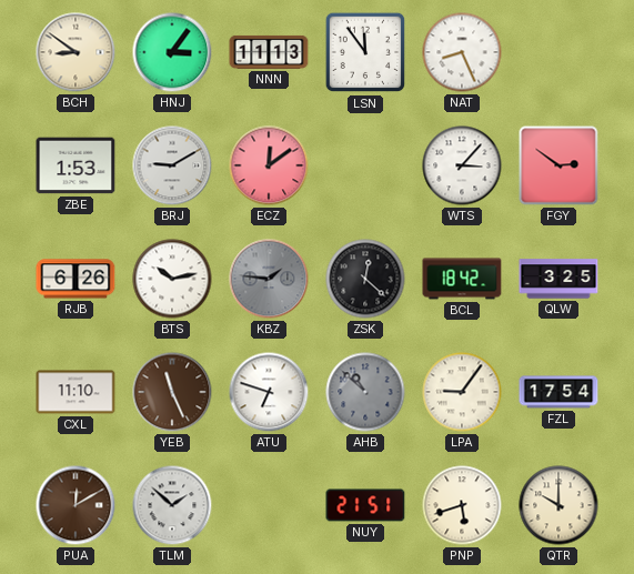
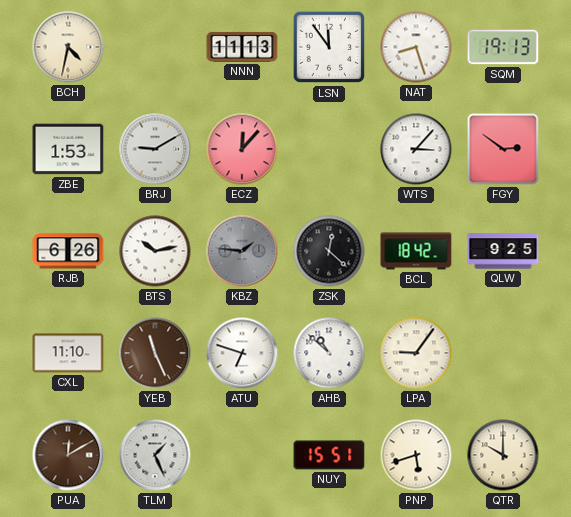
BCH: 8:51 -> 4:32 (68, 47)
HNJ: 3:06 -> none (172, 52)
NAT: 8:26 -> 8:27 (416, 47)
SQM: none -> 19:13 (503, 47)
ECZ: 12:09 -> 12:07 (242, 149)
QLW: 3:25 -> 9:25 (503, 251)
AHB dial: grey -> white (329, 353)
FZL: 17:54 -> none (558, 392)
TLM: 1:52 -> 1:26 (155, 455)
NUY: 21:51 -> 15:51 (329, 455)
